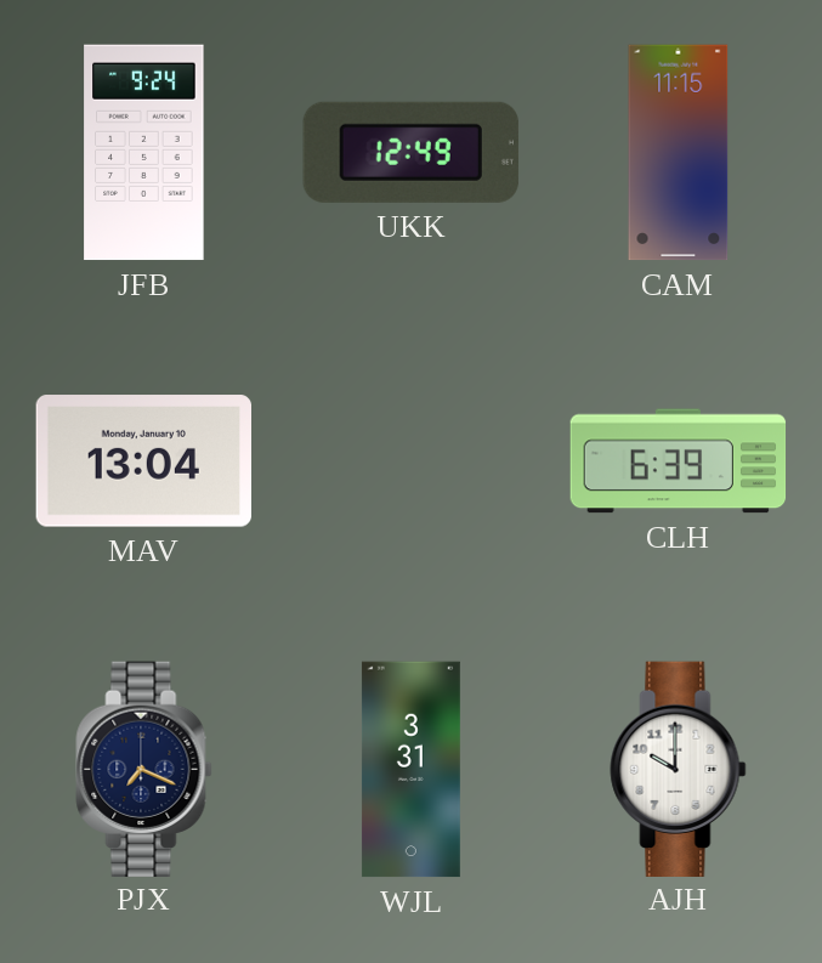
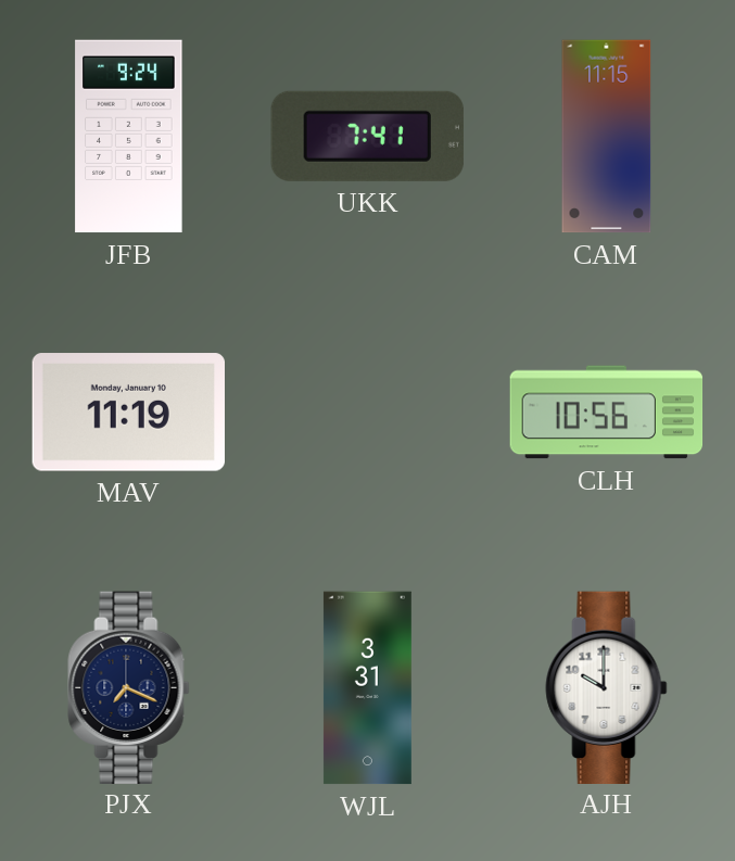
UKK: 12:49 -> 7:41 (367, 136)
MAV: 13:04 -> 11:19 (128, 413)
CLH: 6:39 -> 10:56 (607, 413)
